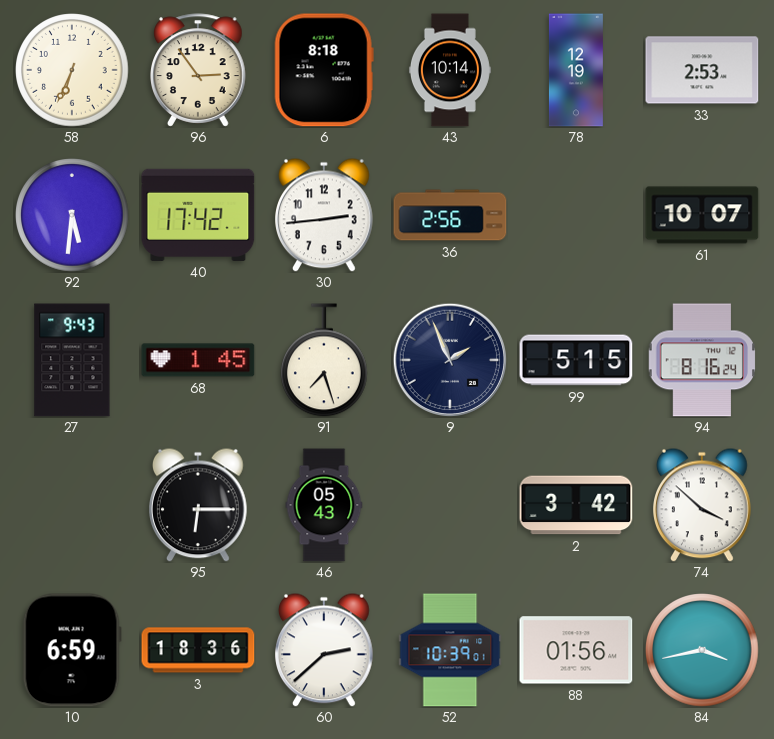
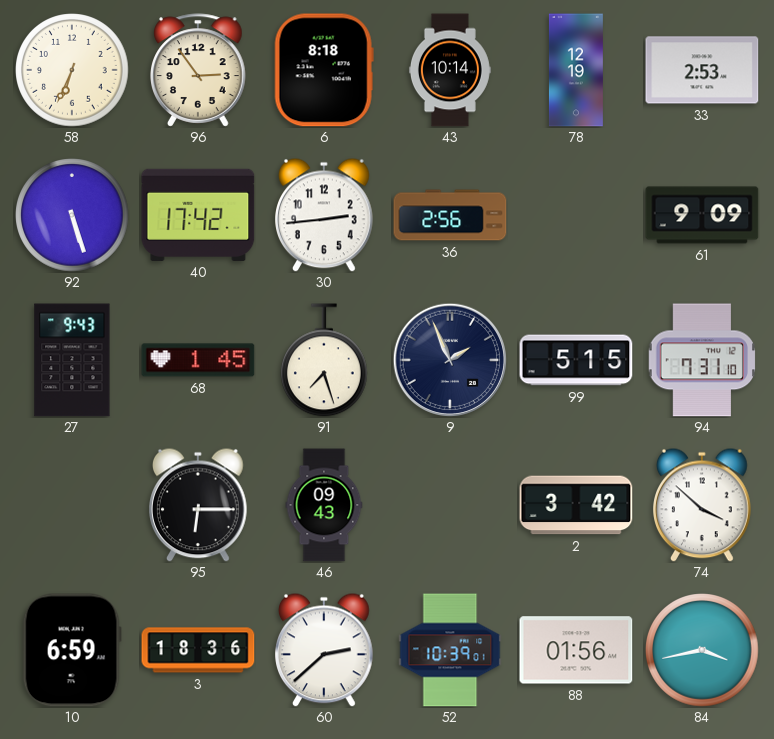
92: 5:31 -> 5:27 (72, 215)
61: 10:07 -> 9:09 (702, 215)
94: 8:16 -> 7:31 (701, 360)
46: 05:43 -> 09:43 (324, 505)
